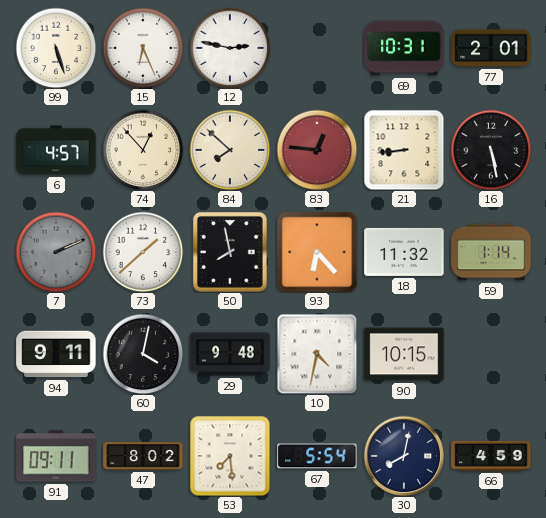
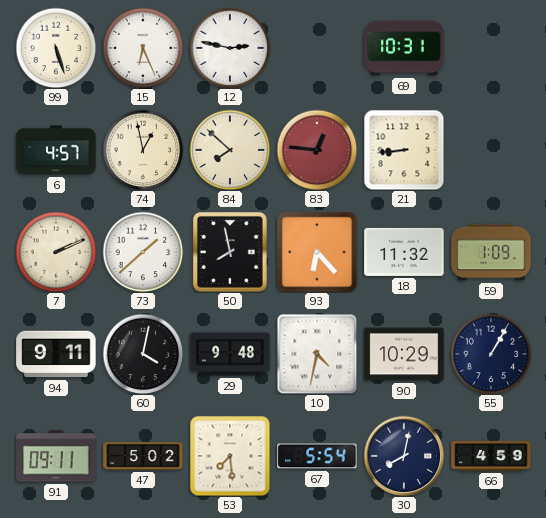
77: 2:01 -> none (491, 48)
74: 12:53 -> 12:58 (143, 150)
16: 5:28 -> none (491, 150)
7 dial: grey -> cream (56, 252)
59: 1:14 -> 1:09 (491, 252)
90: 10:15 -> 10:29 (404, 354)
55: none -> 1:05 (491, 354)
47: 8:02 -> 5:02 (143, 456)
